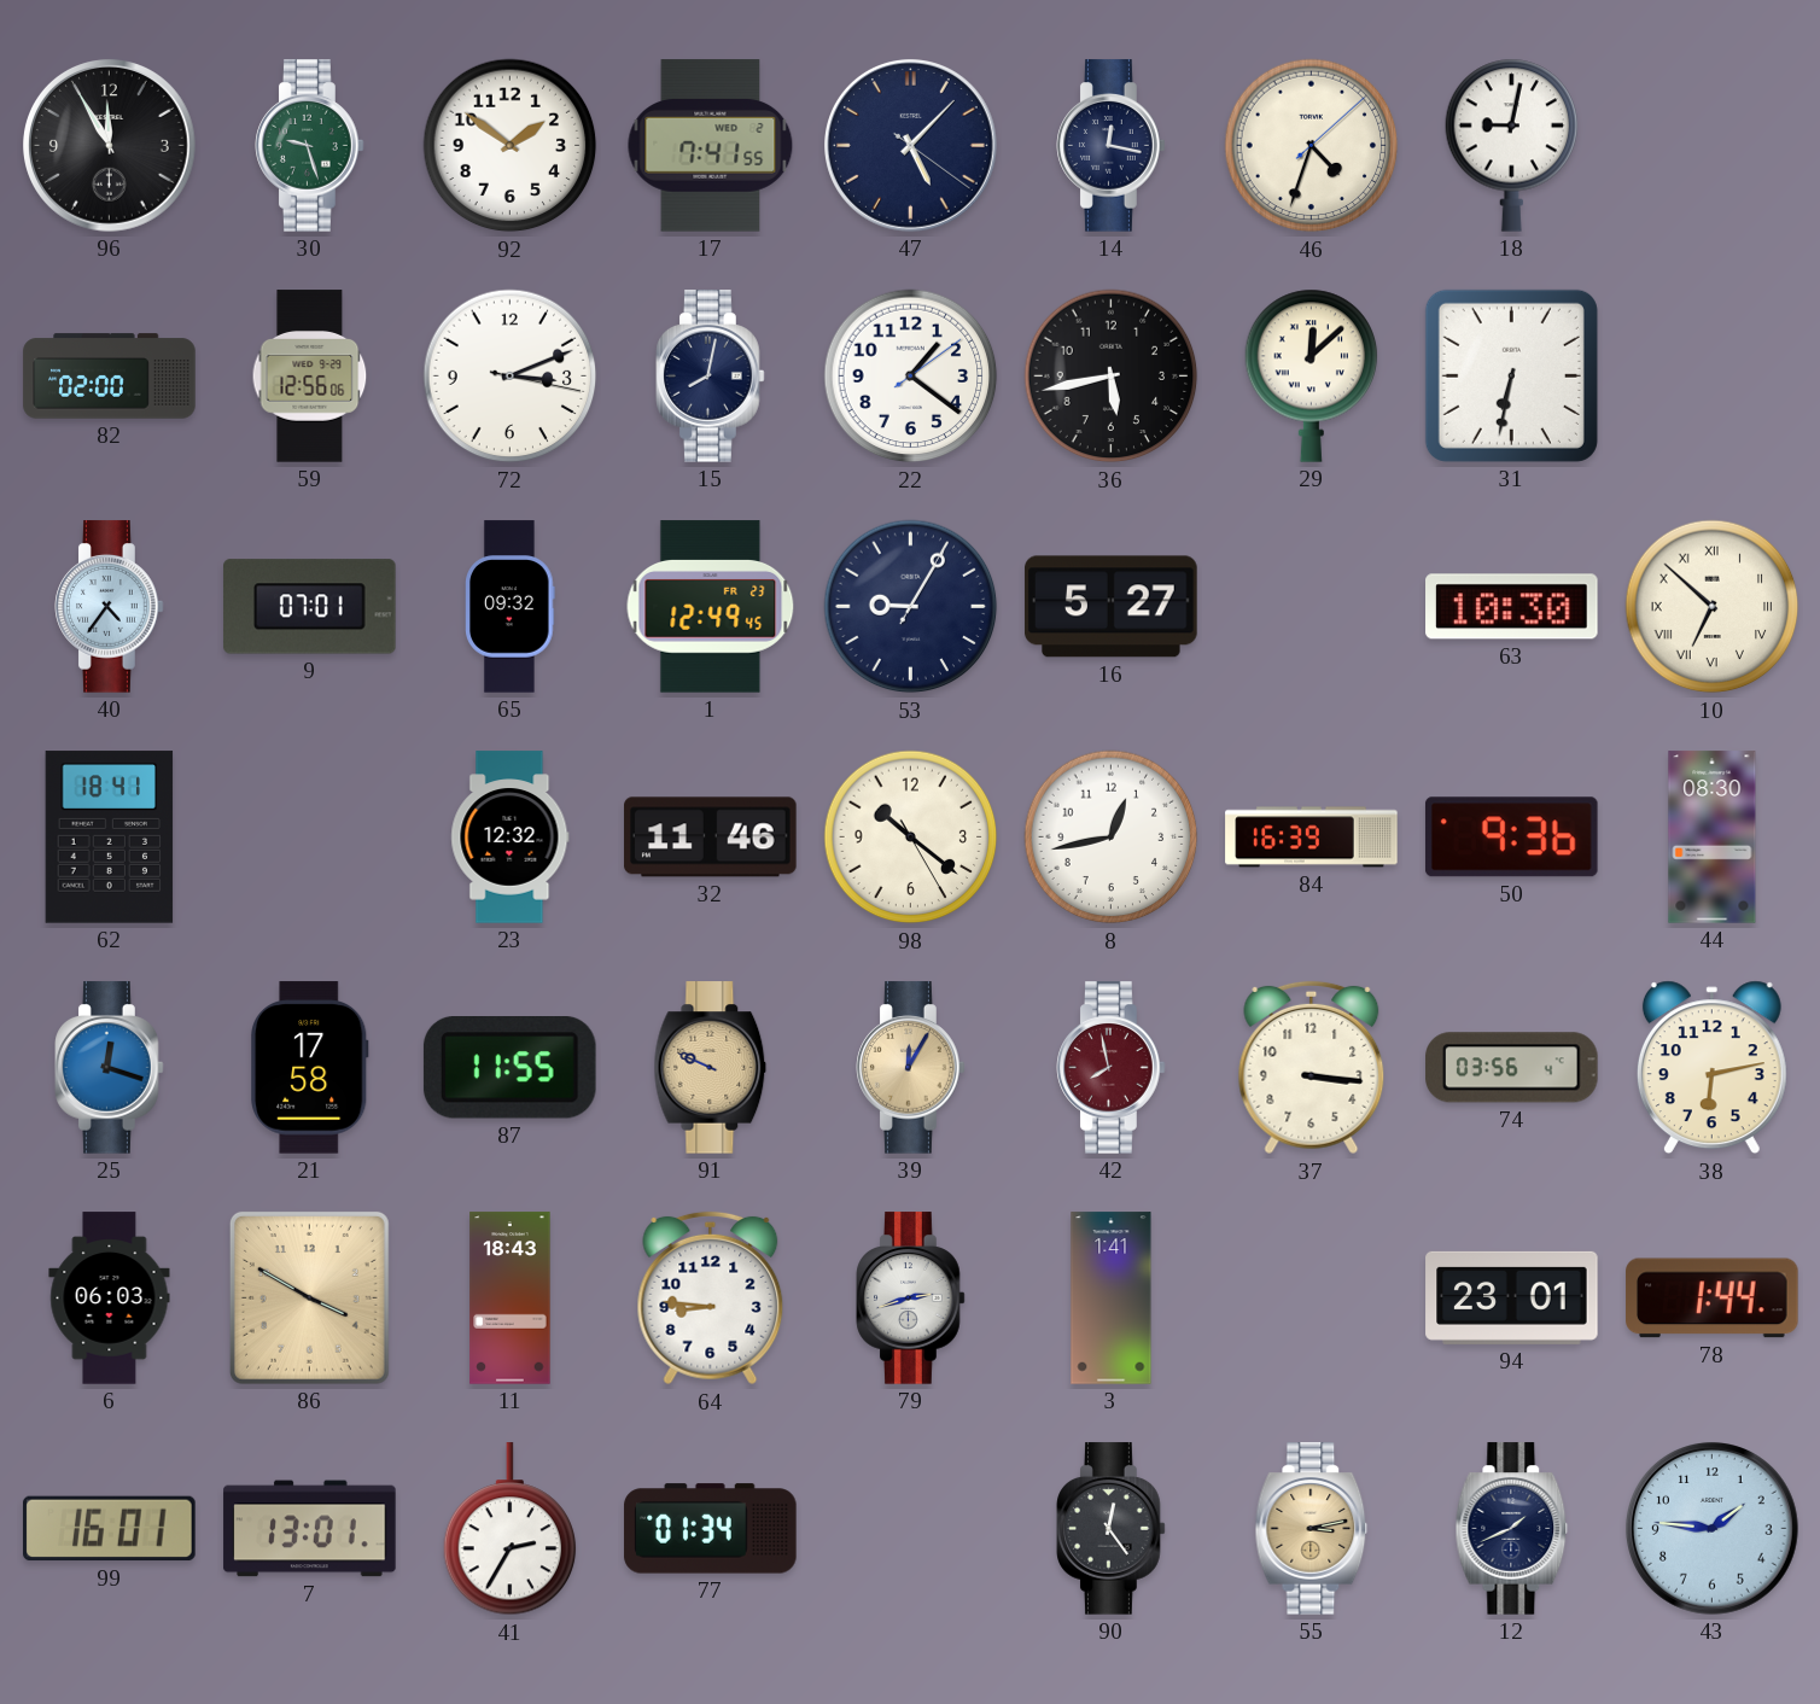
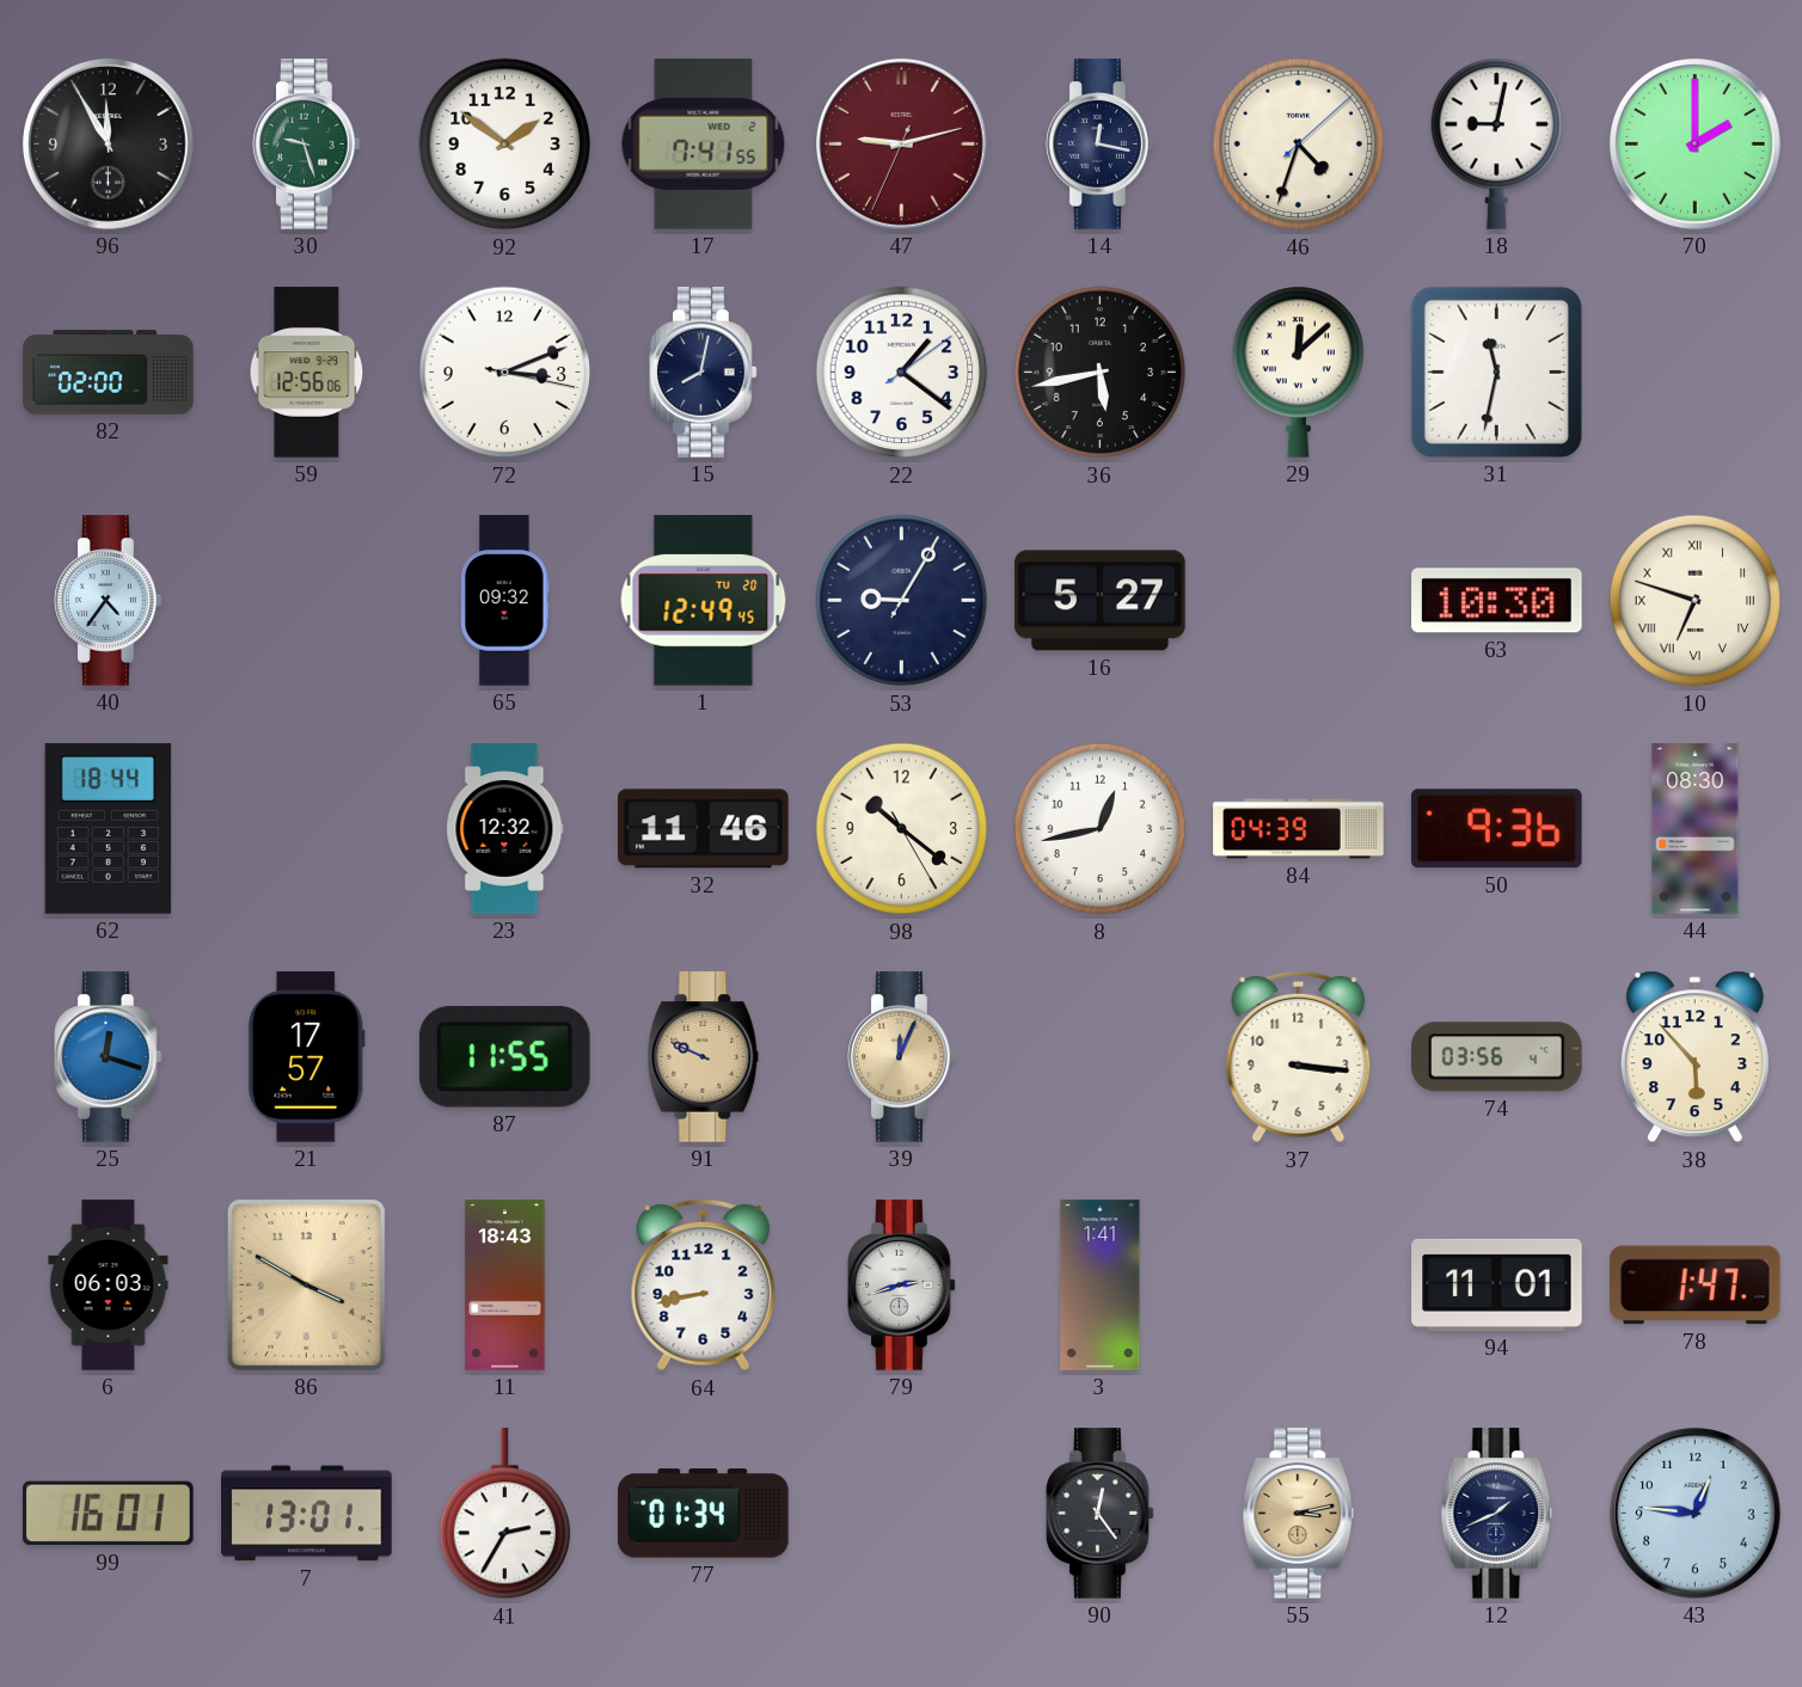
47: 5:07 -> 9:12 (902, 145)
47 dial: navy -> burgundy (902, 145)
70: none -> 2:00 (1696, 145)
31: 6:32 -> 11:32 (1496, 372)
9: 07:01 -> none (310, 607)
1 date: FR 23 -> TU 20 (704, 601)
10: 6:52 -> 6:48 (1696, 601)
62: 18:41 -> 18:44 (109, 829)
84: 16:39 -> 04:39 (1299, 829)
21: 17:58 -> 17:57 (307, 1057)
39: 12:05 -> 12:04 (902, 1057)
42: 7:58 -> none (1112, 1068)
38: 6:13 -> 5:53 (1694, 1057)
64: 8:46 -> 8:43 (704, 1286)
94: 23:01 -> 11:01 (1497, 1284)
78: 1:44 -> 1:47 (1696, 1286)
43: 1:46 -> 12:46 (1696, 1514)
